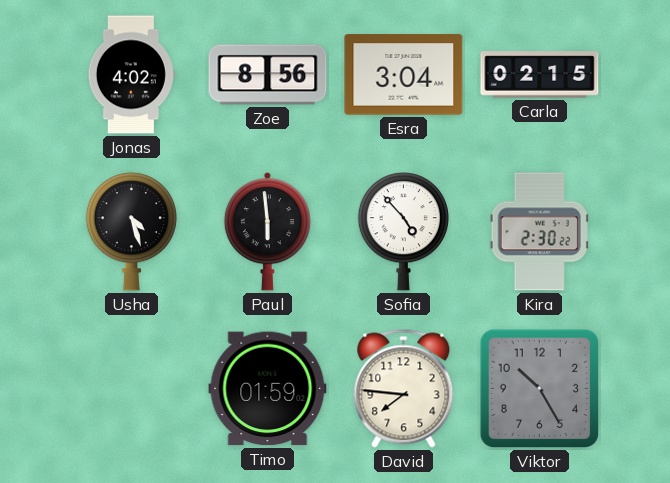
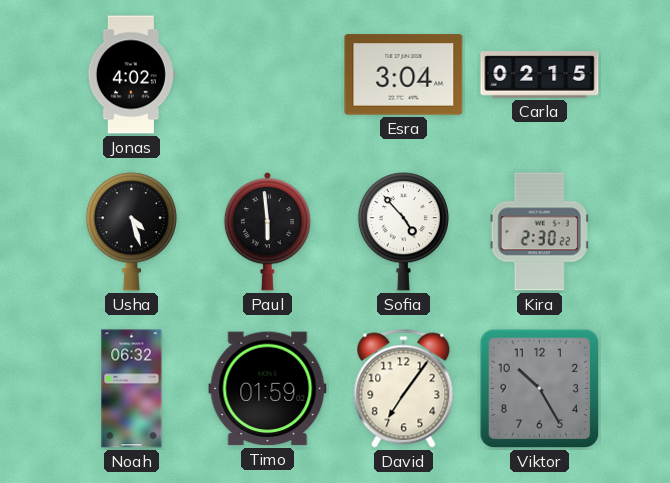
Zoe: 8:56 -> none (268, 75)
Noah: none -> 06:32 (132, 389)
David: 7:46 -> 7:06 (404, 389)
